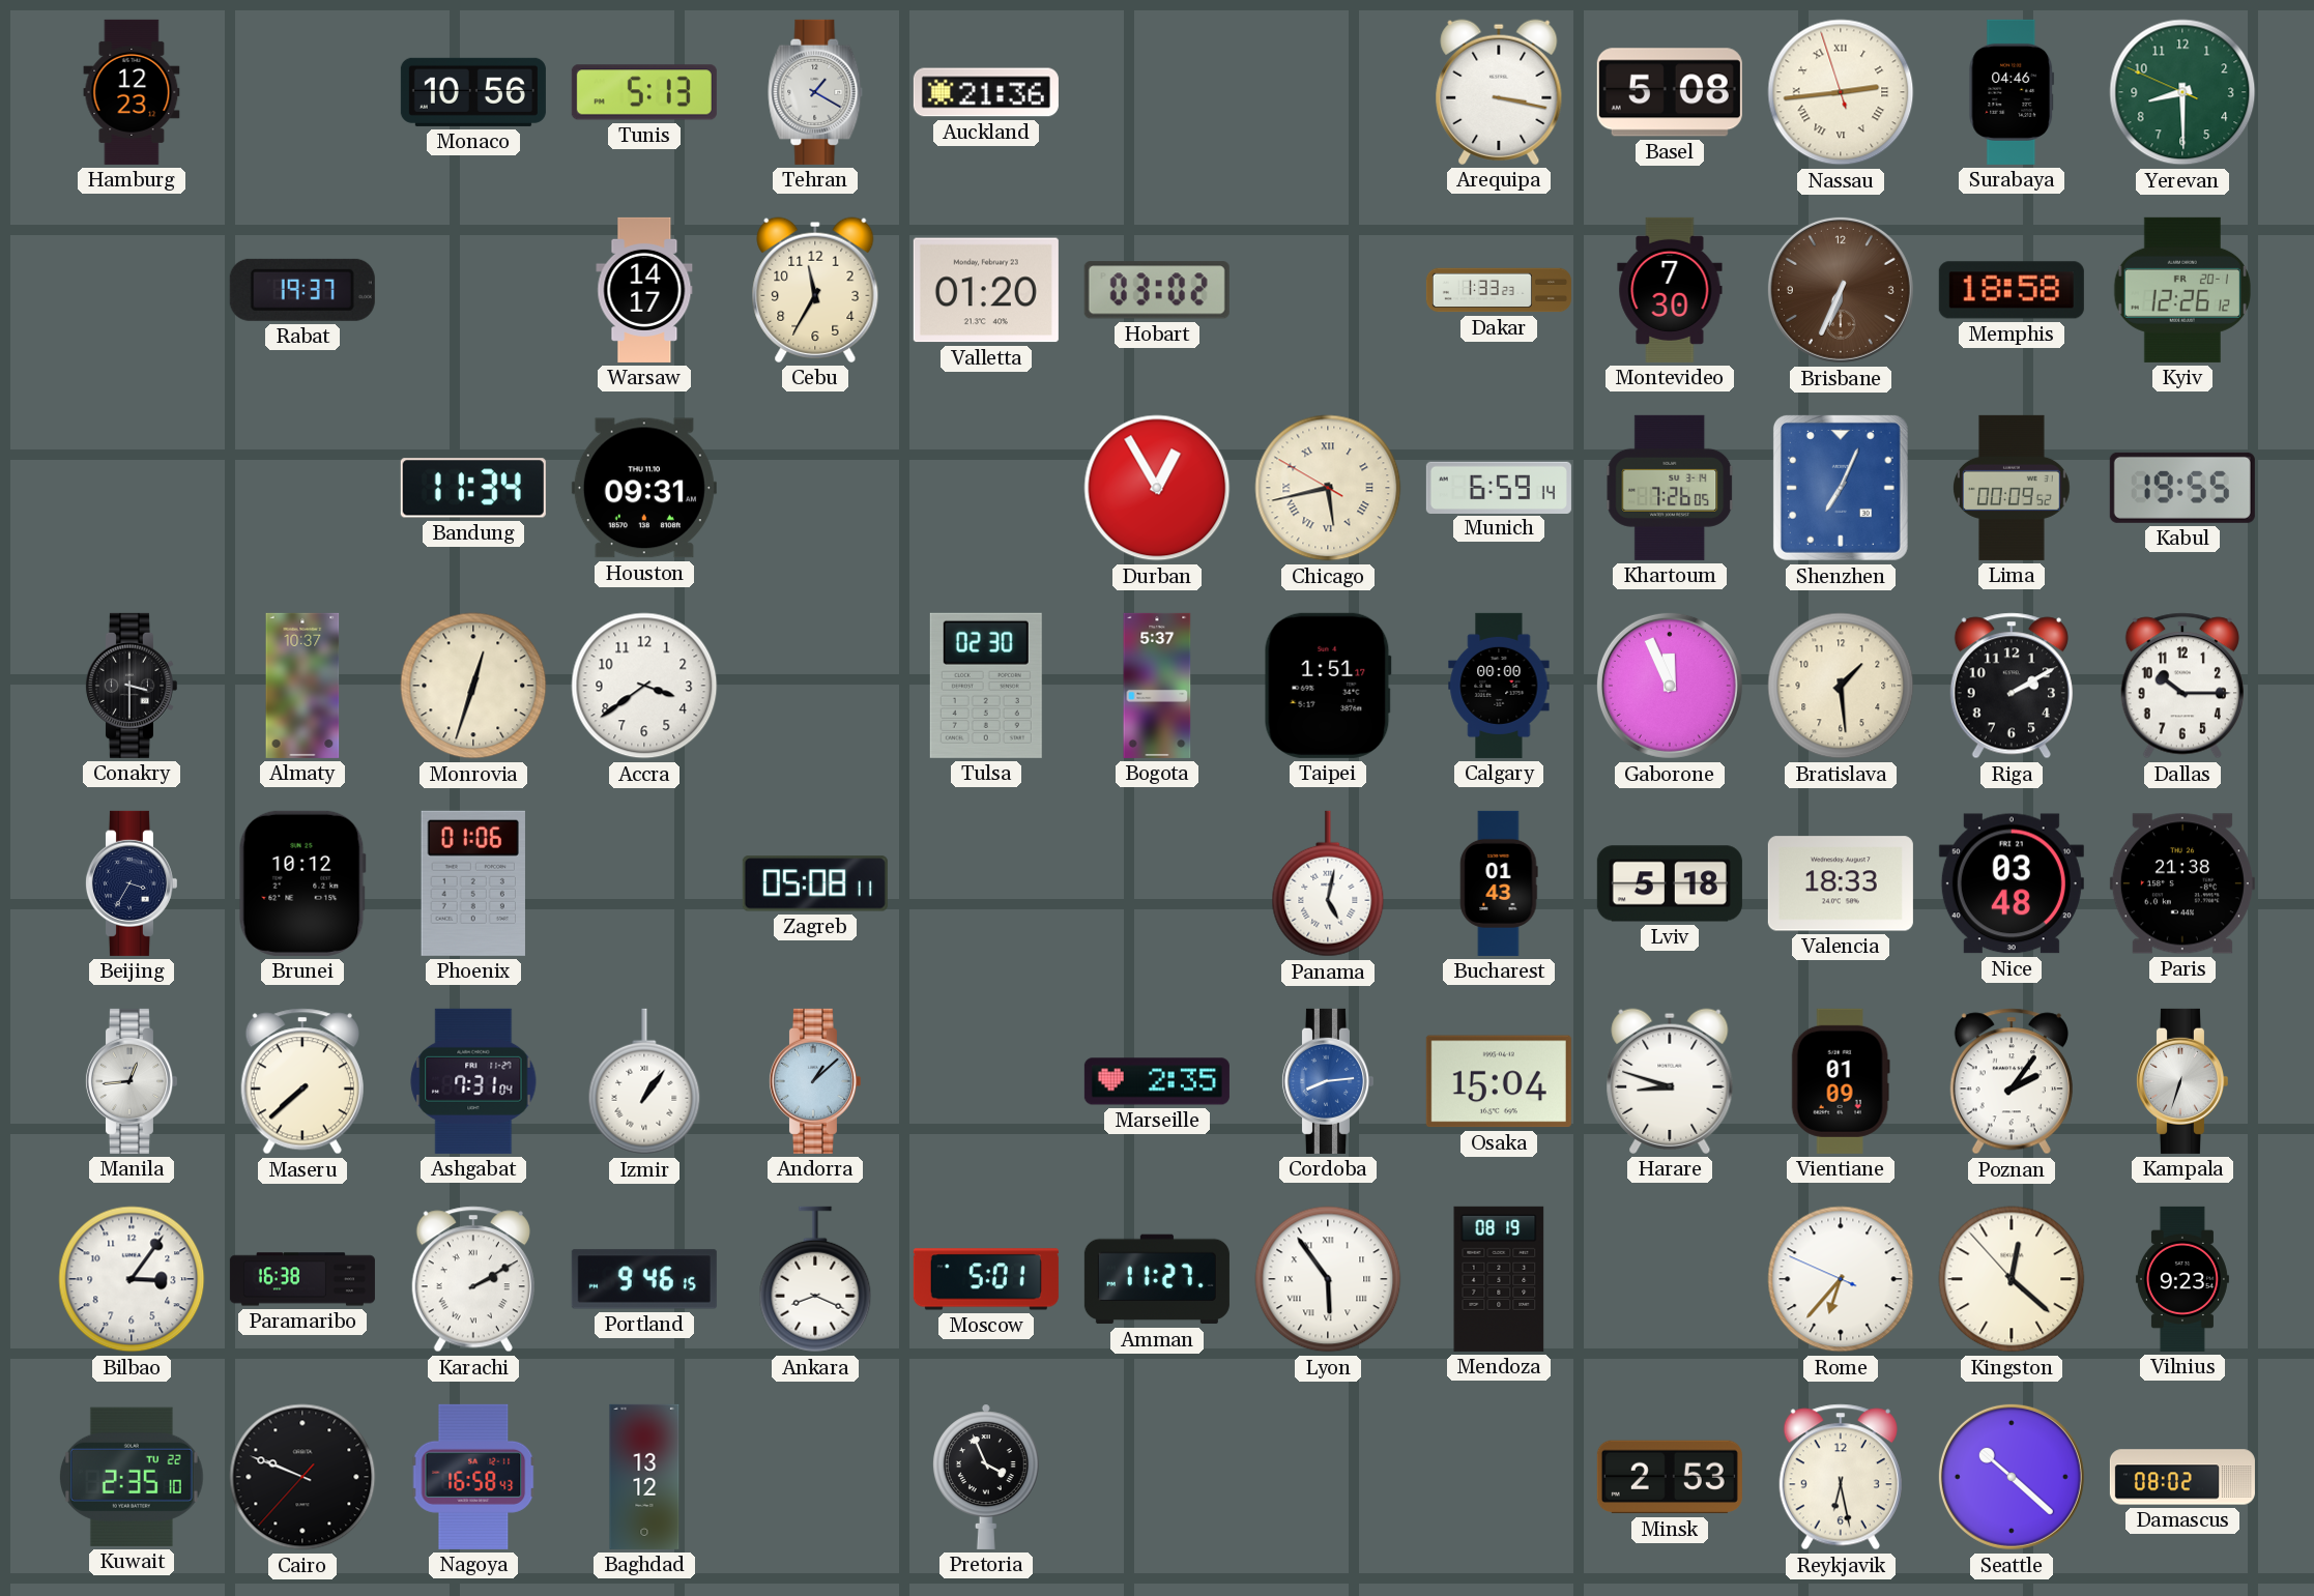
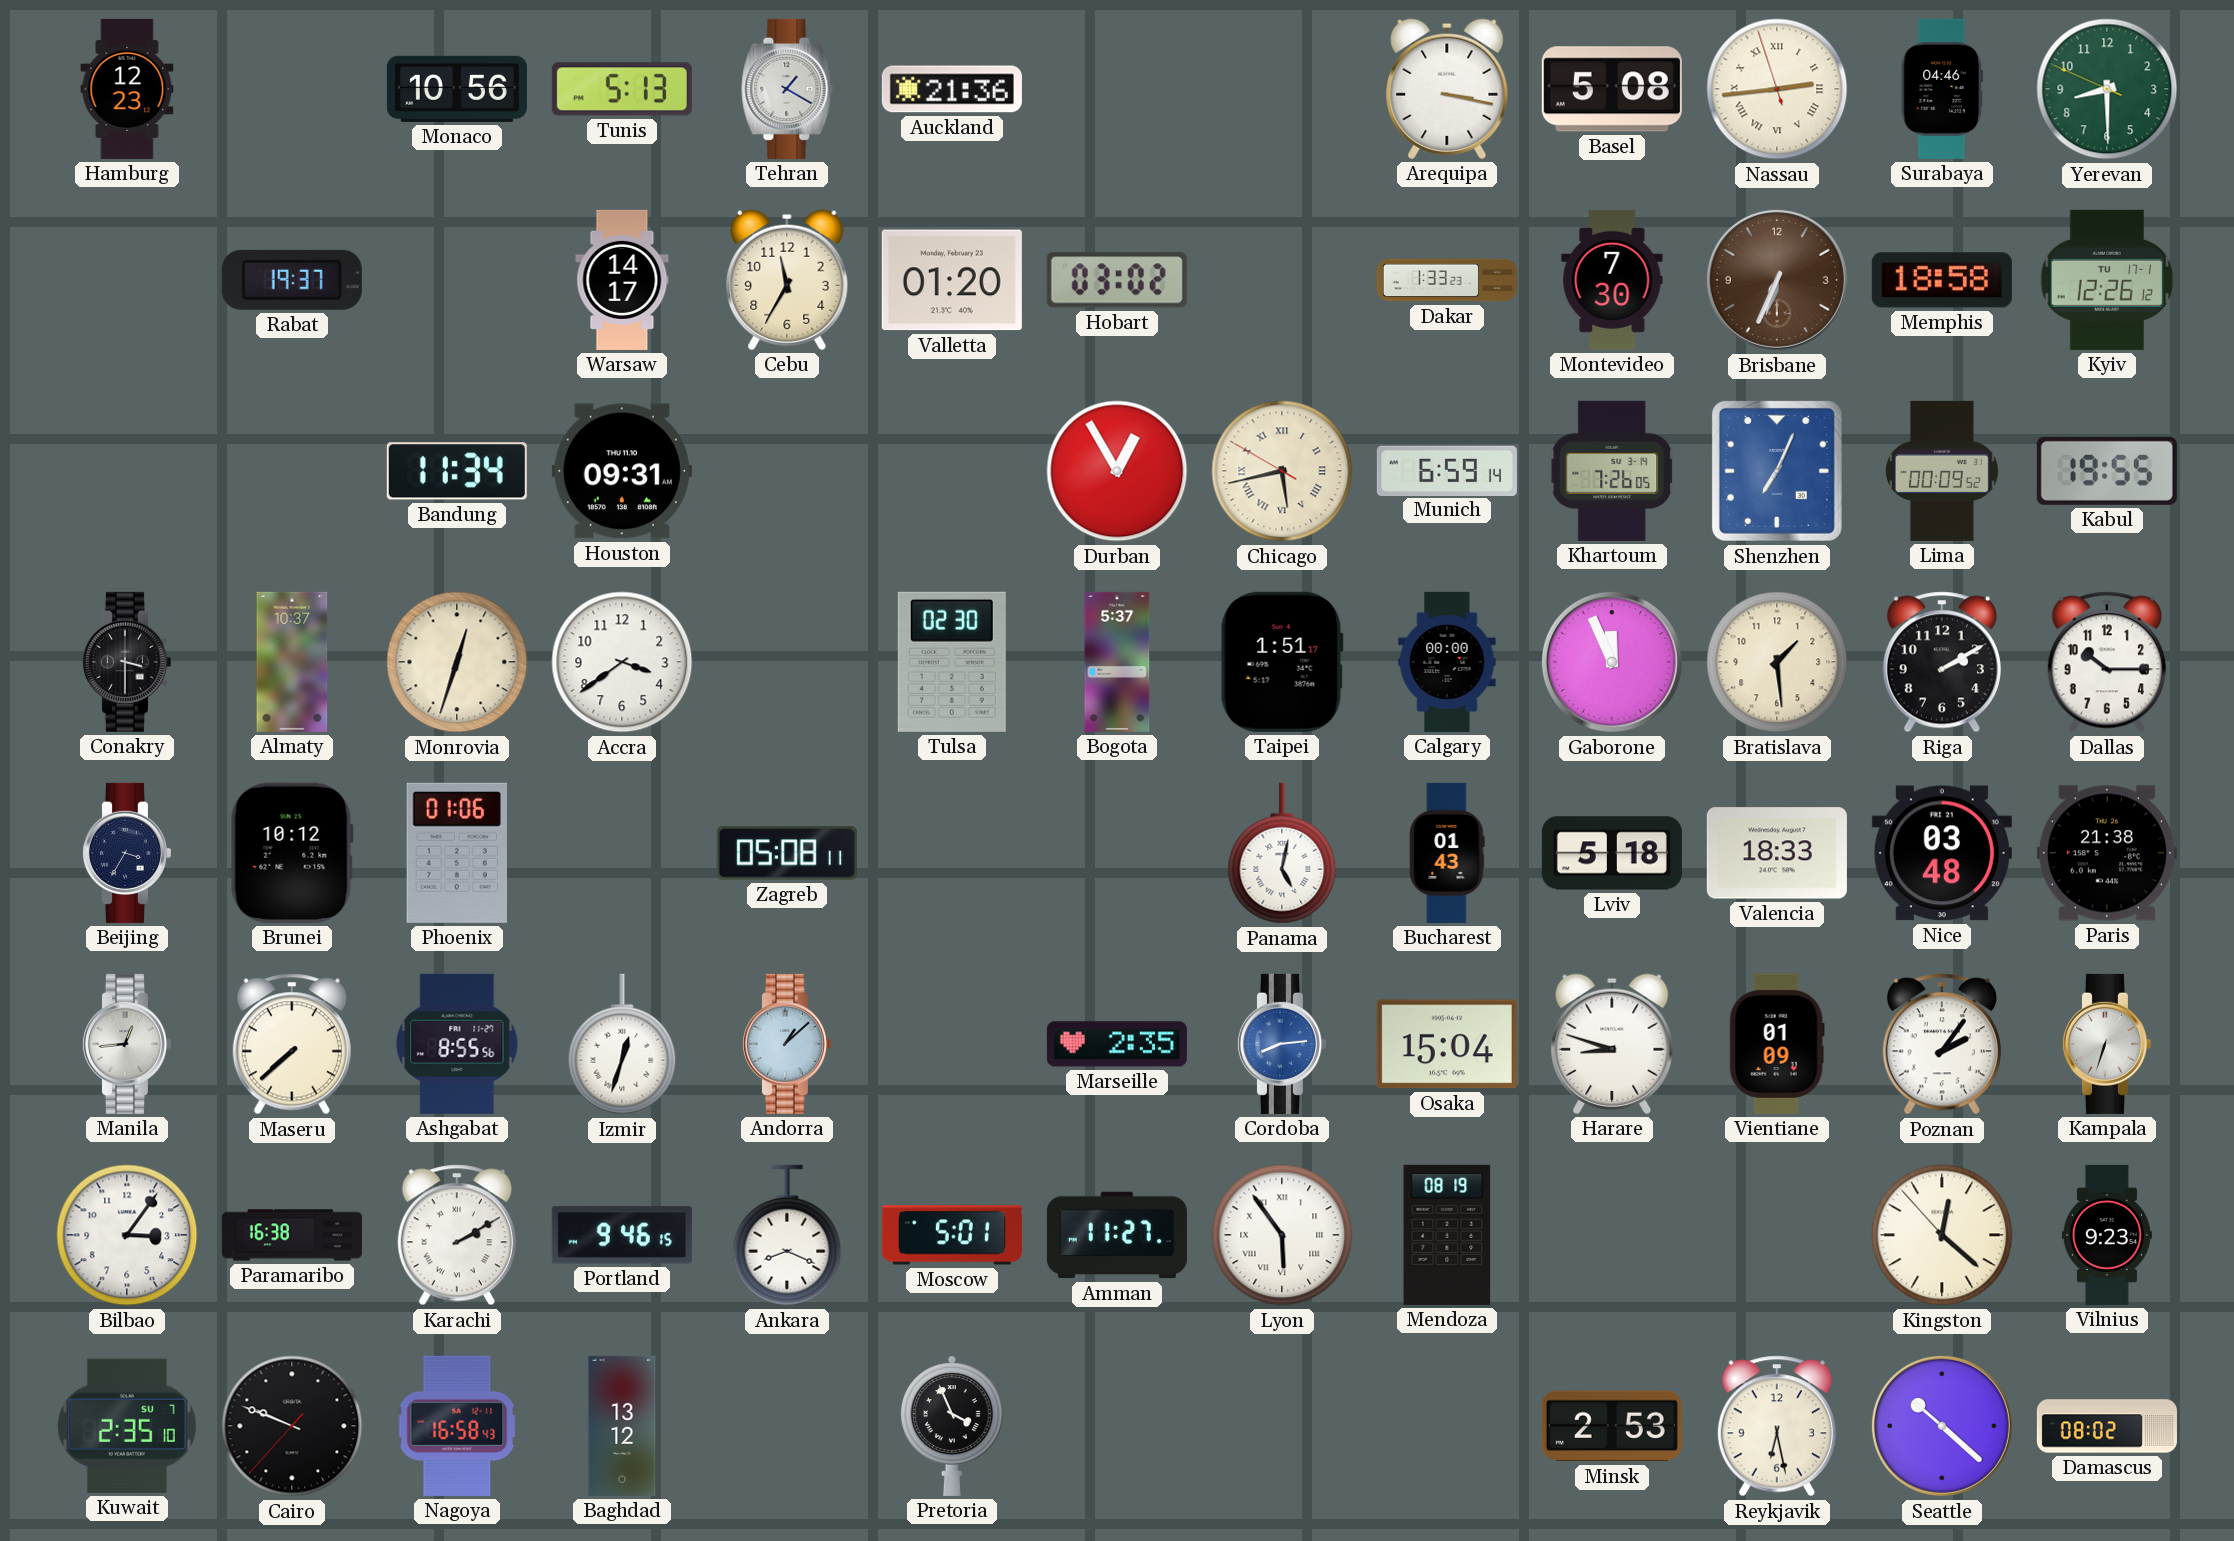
Kyiv date: FR 20-1 -> TU 17-1 (2107, 280)
Ashgabat: 7:31 -> 8:55 (457, 1044)
Izmir: 1:06 -> 12:33 (622, 1044)
Rome: 6:36 -> none (1841, 1279)
Kuwait date: TU 22 -> SU 7 (127, 1426)
